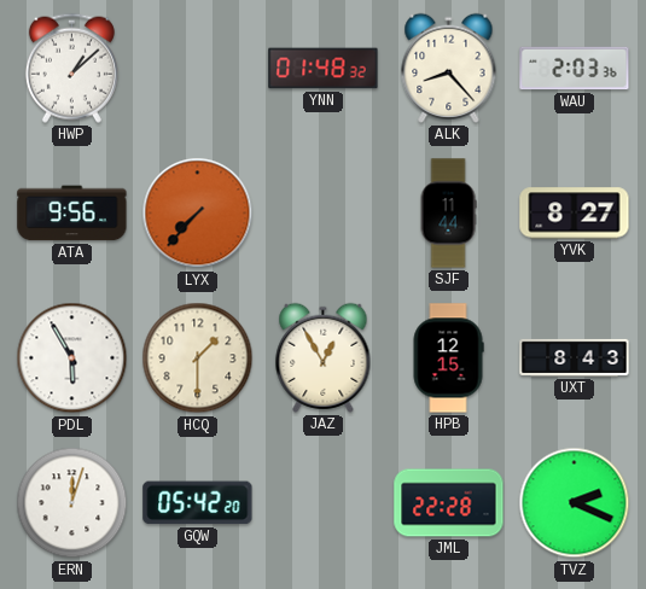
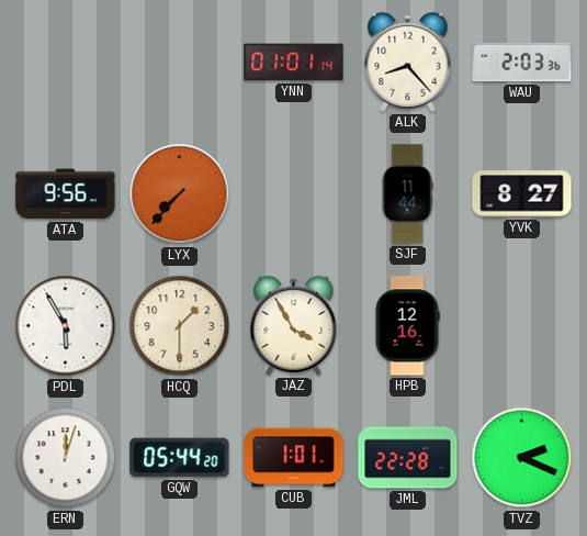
HWP: 1:08 -> none (71, 68)
YNN: 01:48 -> 01:01 (294, 63)
JAZ: 12:55 -> 3:55 (294, 325)
HPB: 12:15 -> 12:16 (407, 326)
UXT: 8:43 -> none (575, 357)
GQW: 05:42 -> 05:44 (180, 458)
CUB: none -> 1:01 (294, 458)
